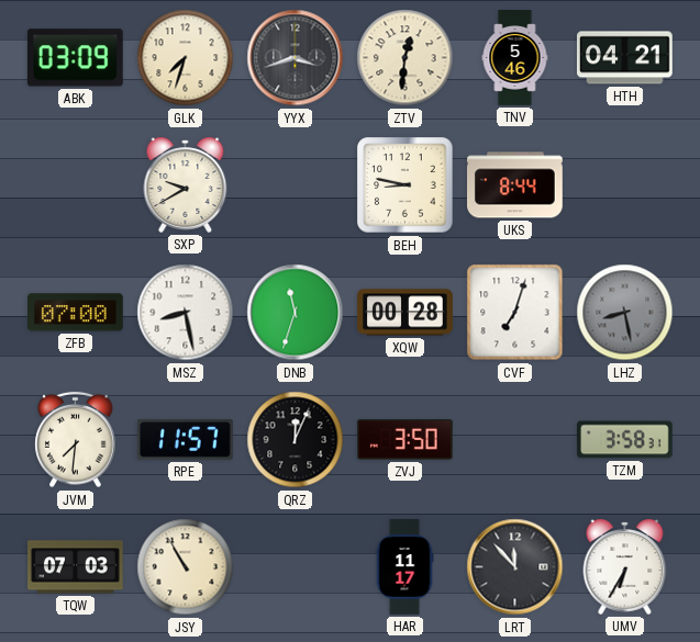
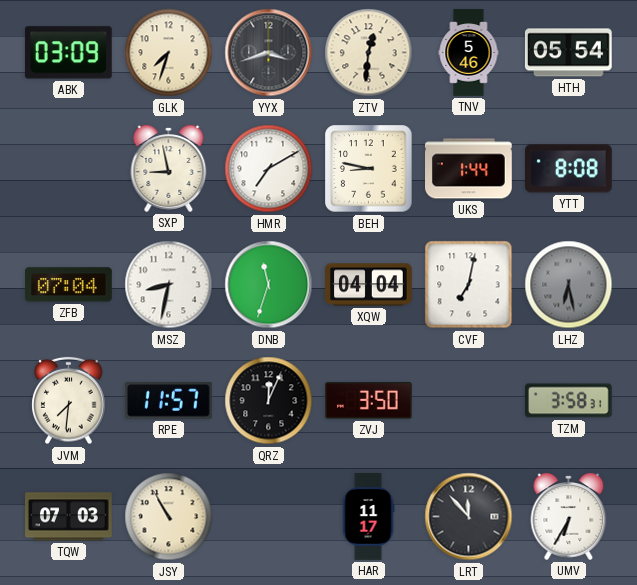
HTH: 04:21 -> 05:54 (568, 53)
SXP: 9:40 -> 8:58 (169, 168)
HMR: none -> 7:10 (269, 169)
UKS: 8:44 -> 1:44 (469, 169)
YTT: none -> 8:08 (569, 169)
ZFB: 07:00 -> 07:04 (69, 285)
MSZ: 8:28 -> 8:32 (169, 285)
XQW: 00:28 -> 04:04 (369, 285)
CVF: 7:03 -> 7:02 (469, 285)
LHZ: 8:28 -> 6:28 (569, 285)
